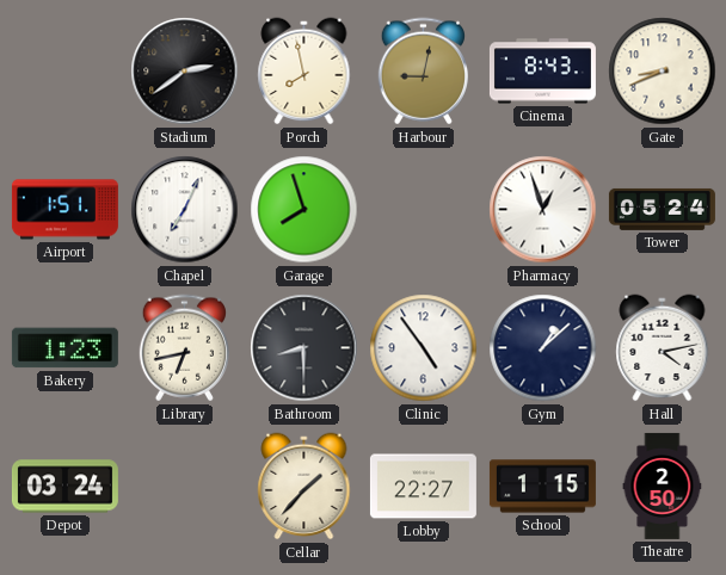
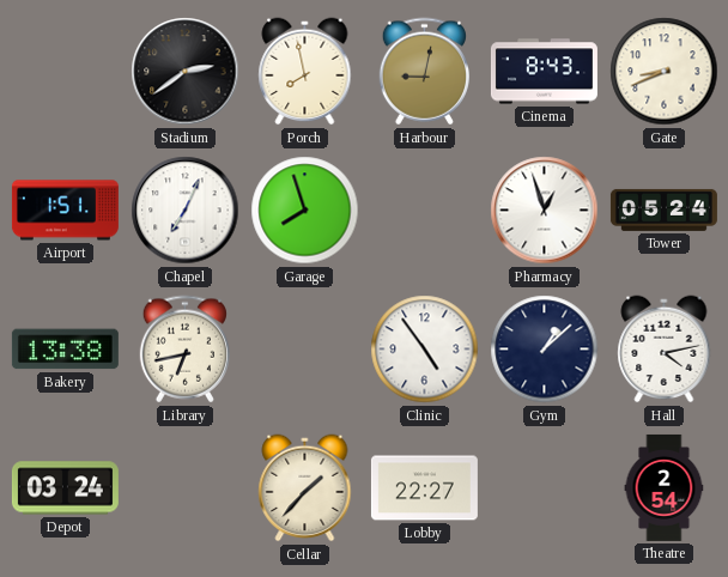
Bakery: 1:23 -> 13:38 (65, 350)
Bathroom: 8:30 -> none (304, 348)
School: 1:15 -> none (542, 487)
Theatre: 2:50 -> 2:54 (665, 487)
